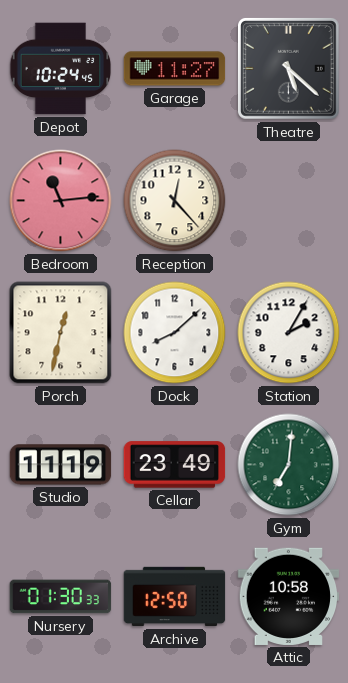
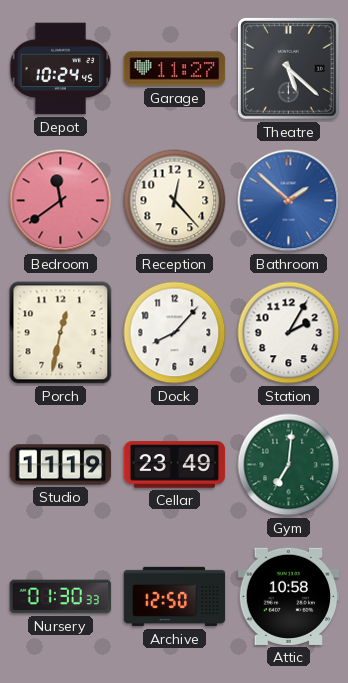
Bedroom: 11:14 -> 11:39 (61, 201)
Bathroom: none -> 1:52 (289, 201)
Dock: 8:08 -> 8:07 (175, 333)
